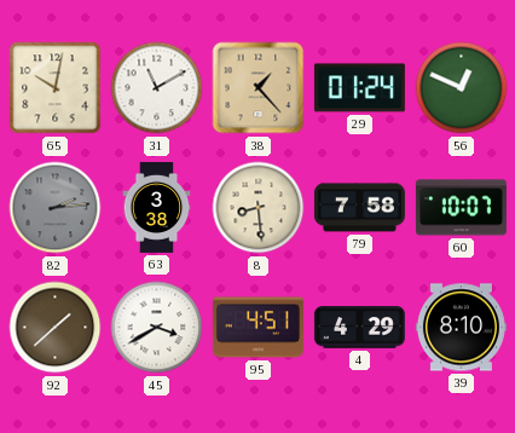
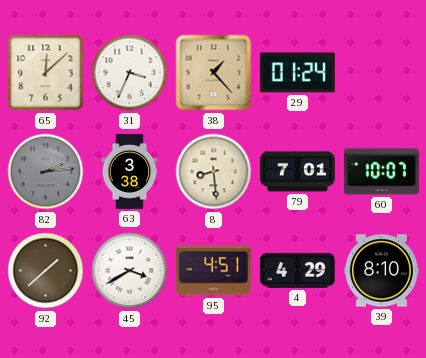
65: 10:02 -> 12:08 (46, 73)
31: 11:10 -> 3:34 (130, 73)
56: 12:49 -> none (462, 88)
79: 7:58 -> 7:01 (297, 172)
